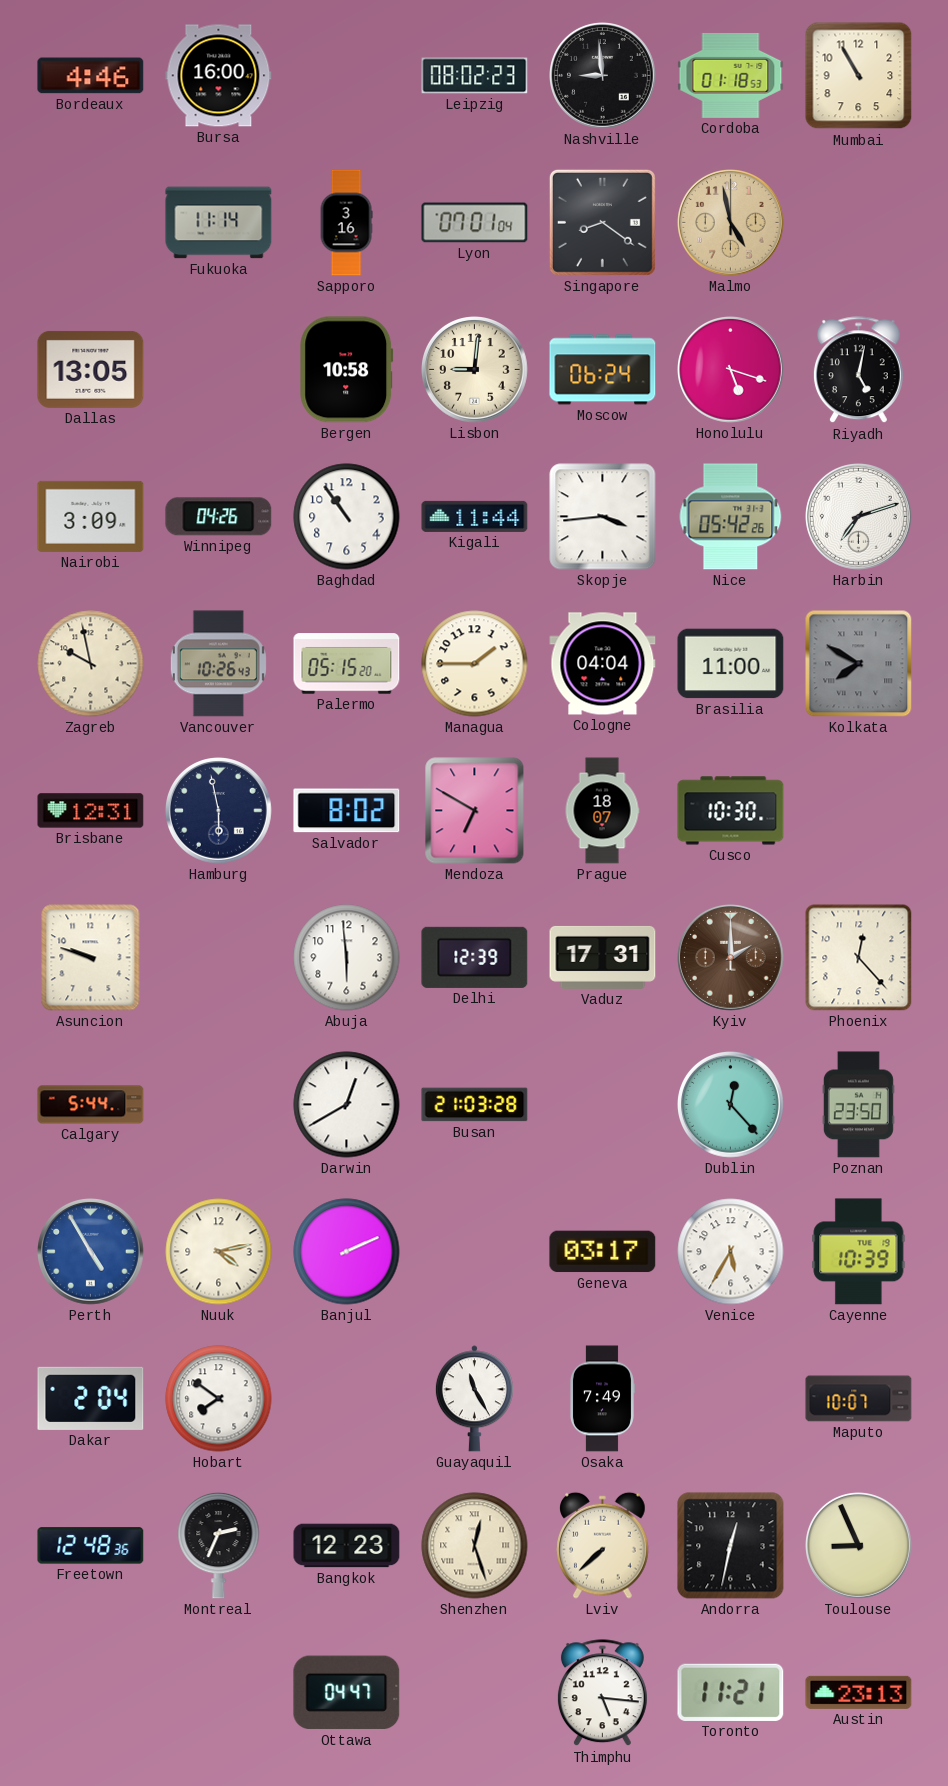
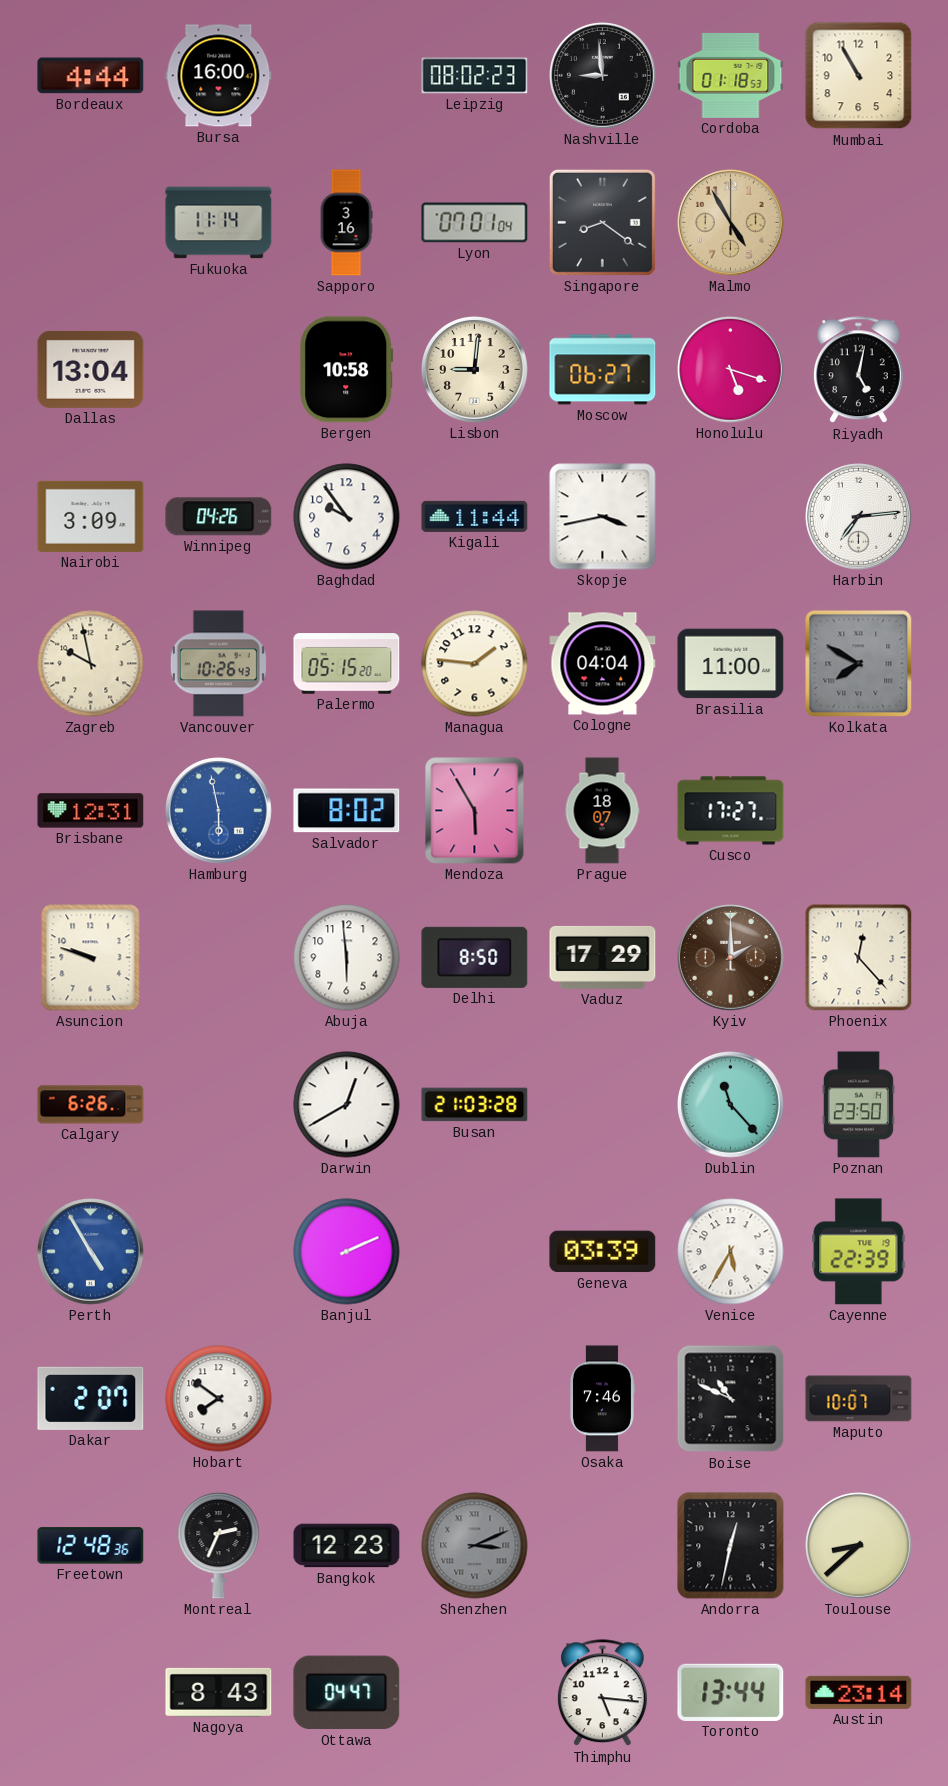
Bordeaux: 4:46 -> 4:44 (91, 76)
Malmo: 4:58 -> 4:55 (731, 223)
Dallas: 13:05 -> 13:04 (91, 369)
Moscow: 06:24 -> 06:27 (603, 370)
Baghdad: 10:54 -> 9:54 (347, 517)
Skopje: 3:44 -> 3:43 (603, 517)
Nice: 05:42 -> none (731, 517)
Harbin: 7:12 -> 7:14 (859, 517)
Managua: 1:45 -> 1:46 (475, 664)
Hamburg dial: navy -> blue (219, 811)
Mendoza: 6:50 -> 5:55 (475, 811)
Cusco: 10:30 -> 17:27 (731, 811)
Delhi: 12:39 -> 8:50 (475, 957)
Vaduz: 17:31 -> 17:29 (603, 957)
Calgary: 5:44 -> 6:26 (91, 1105)
Dublin: 12:23 -> 11:23 (731, 1105)
Nuuk: 4:13 -> none (219, 1252)
Geneva: 03:17 -> 03:39 (603, 1252)
Cayenne: 10:39 -> 22:39 (859, 1252)
Dakar: 2:04 -> 2:07 (91, 1398)
Guayaquil: 11:25 -> none (474, 1399)
Osaka: 7:49 -> 7:46 (602, 1399)
Boise: none -> 10:49 (731, 1399)
Shenzhen: 12:27 -> 3:11 (475, 1546)
Shenzhen dial: cream -> grey (475, 1546)
Lviv: 7:38 -> none (603, 1545)
Toulouse: 8:56 -> 8:38 (859, 1546)
Nagoya: none -> 8:43 (219, 1692)
Toronto: 11:21 -> 13:44 (731, 1692)
Austin: 23:13 -> 23:14 (859, 1692)
